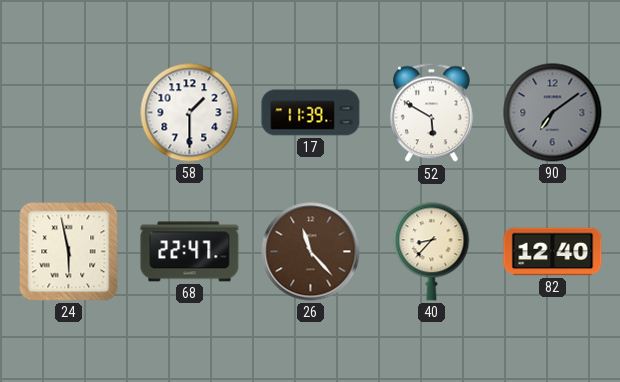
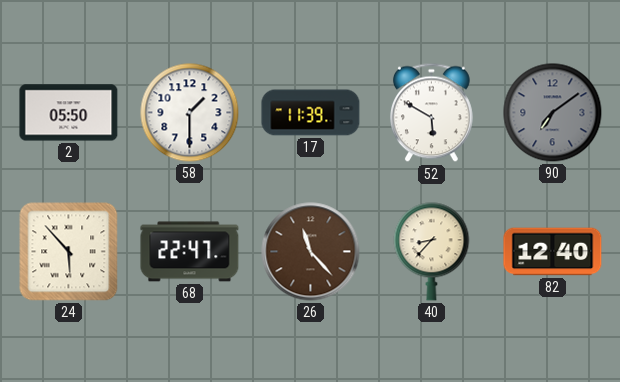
2: none -> 05:50 (69, 113)
24: 5:58 -> 5:53 (69, 252)
